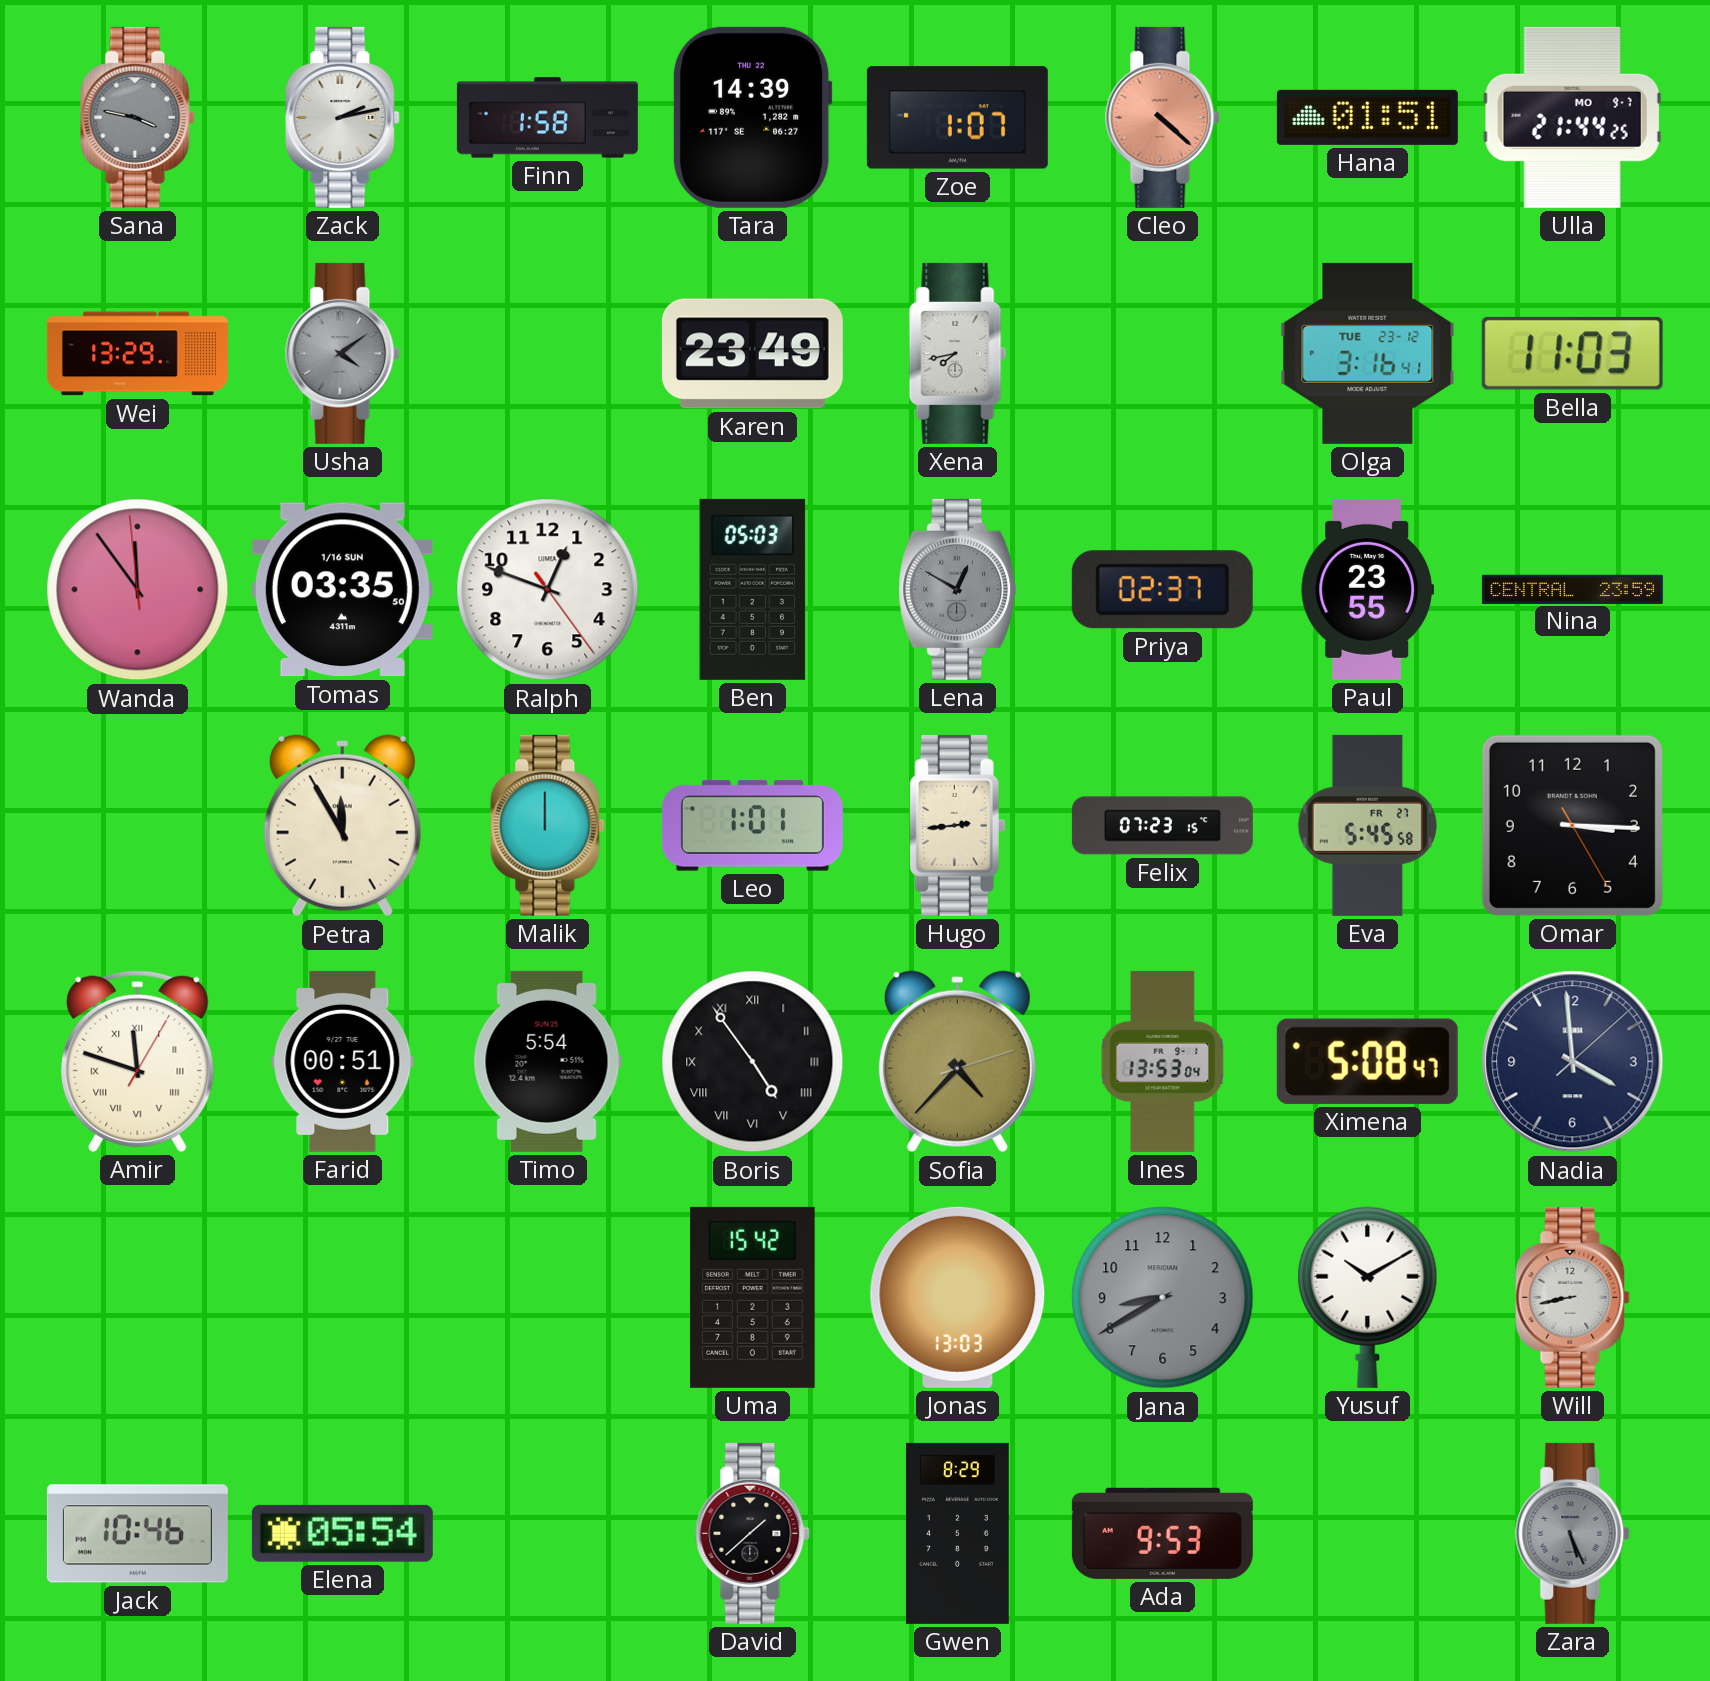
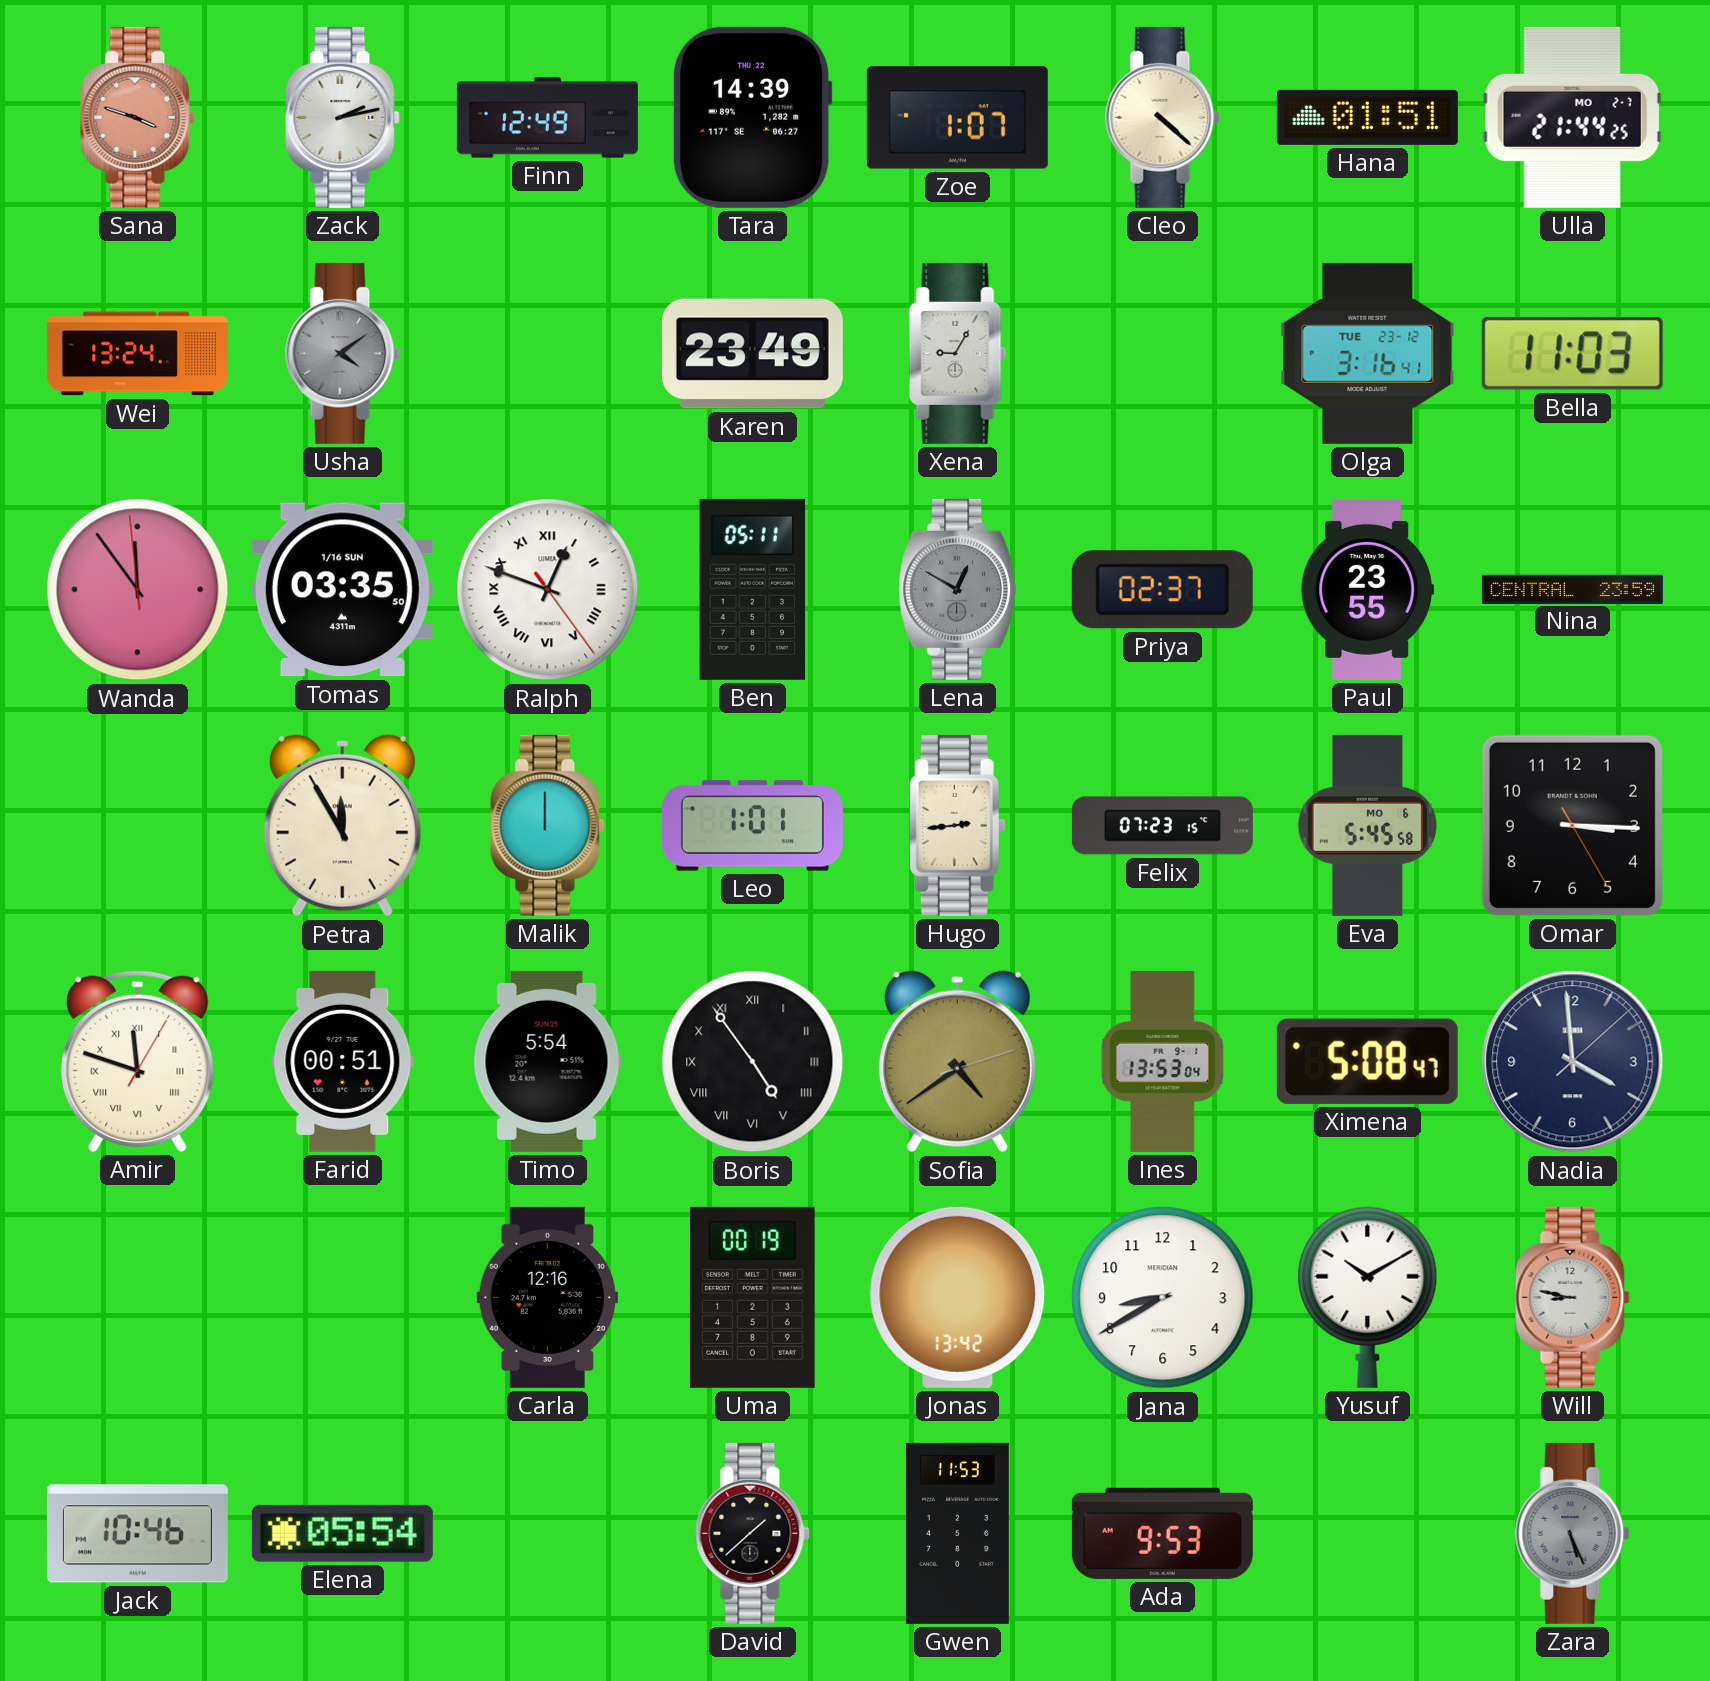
Sana: 3:47 -> 3:48 (138, 117)
Sana dial: grey -> salmon (138, 117)
Finn: 1:58 -> 12:49 (547, 118)
Cleo dial: salmon -> cream (1163, 117)
Ulla date: MO 9-7 -> MO 2-7 (1572, 117)
Wei: 13:29 -> 13:24 (137, 354)
Xena: 7:43 -> 9:05 (958, 353)
Ralph numerals: Arabic -> Roman (548, 590)
Ben: 05:03 -> 05:11 (753, 589)
Eva date: FR 27 -> MO 6 (1367, 825)
Sofia: 4:37 -> 4:39 (957, 1062)
Carla: none -> 12:16 (547, 1297)
Uma: 15:42 -> 00:19 (753, 1297)
Jonas: 13:03 -> 13:42 (958, 1297)
Jana dial: grey -> white (1163, 1298)
Will: 8:43 -> 8:47 (1573, 1297)
Gwen: 8:29 -> 11:53 (957, 1533)
